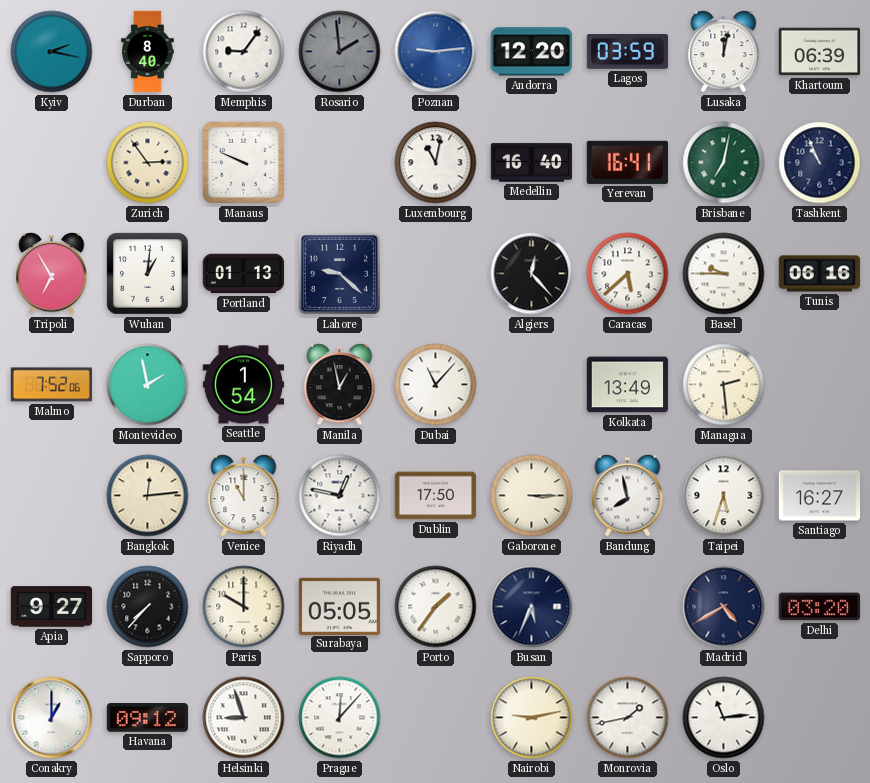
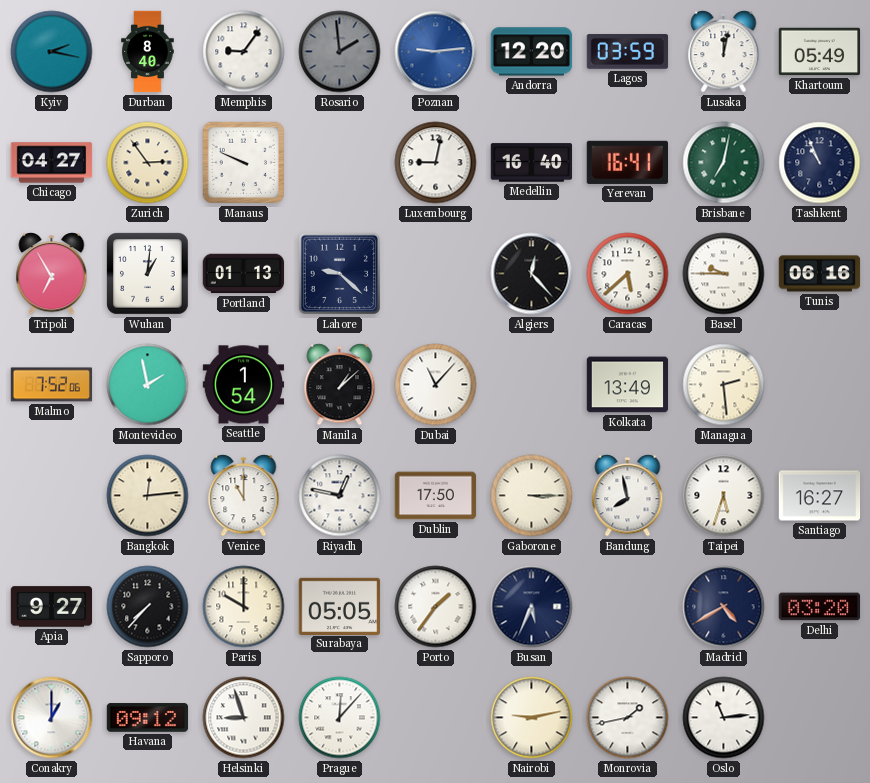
Khartoum: 06:39 -> 05:49 (820, 52)
Chicago: none -> 04:27 (52, 163)
Luxembourg: 11:02 -> 9:02 (436, 163)
Manila: 12:58 -> 1:08 (340, 385)
